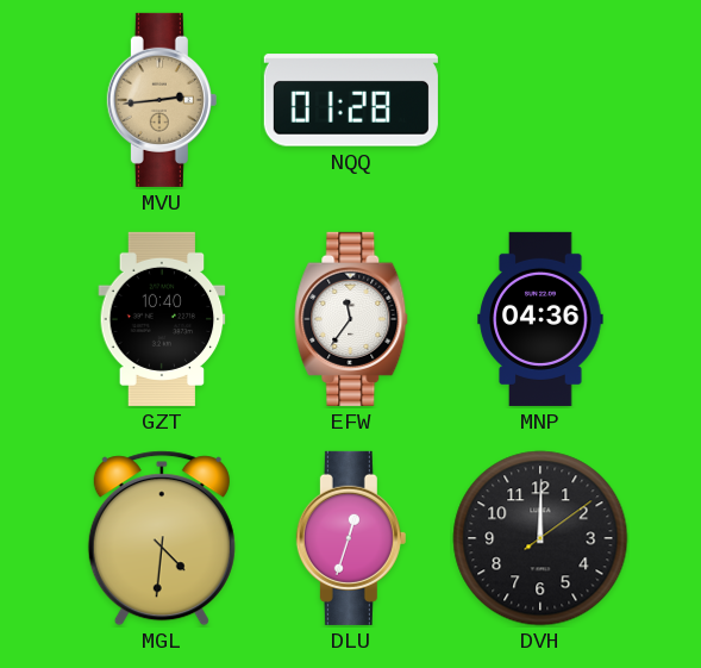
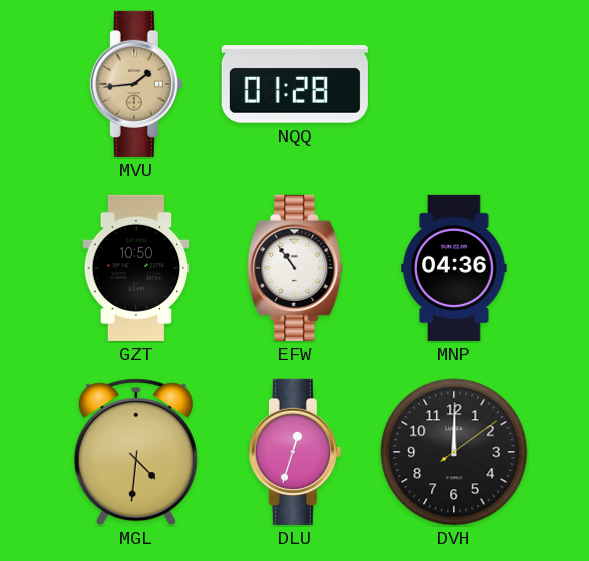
MVU: 2:44 -> 1:44 (136, 84)
GZT: 10:40 -> 10:50 (136, 268)
EFW: 11:36 -> 10:54 (295, 268)
